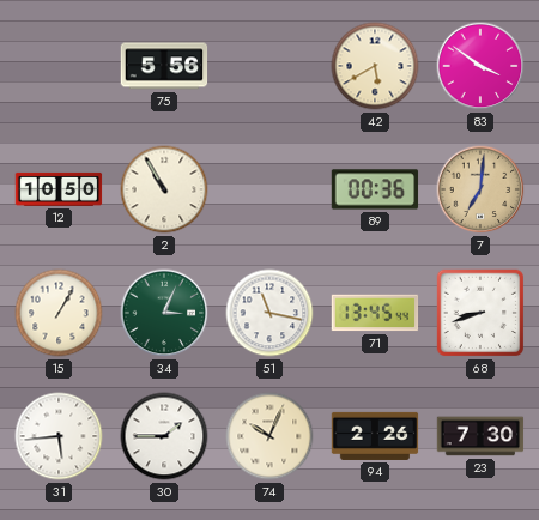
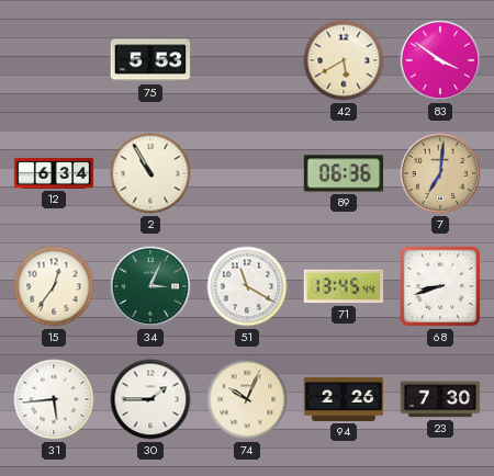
75: 5:56 -> 5:53 (150, 60)
12: 10:50 -> 6:34 (54, 173)
89: 00:36 -> 06:36 (344, 173)
15: 1:05 -> 12:36 (54, 286)
51: 11:17 -> 11:20 (247, 286)
